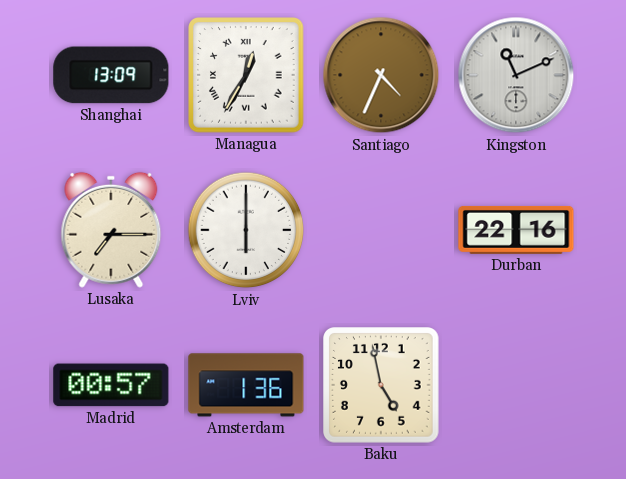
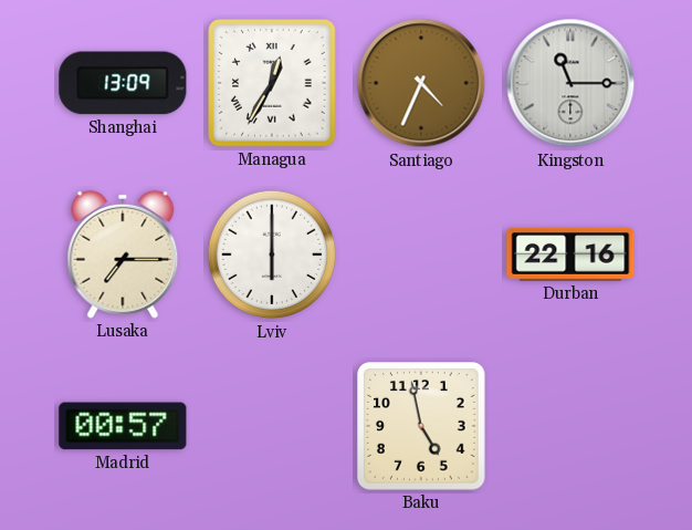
Kingston: 11:11 -> 11:15 (570, 83)
Amsterdam: 1:36 -> none (246, 385)
